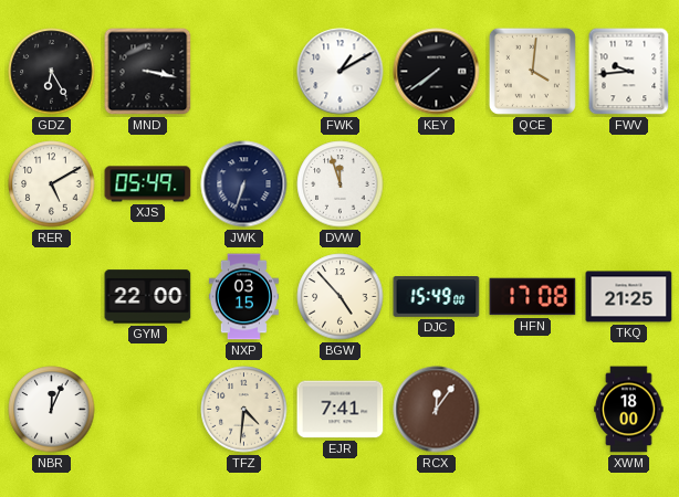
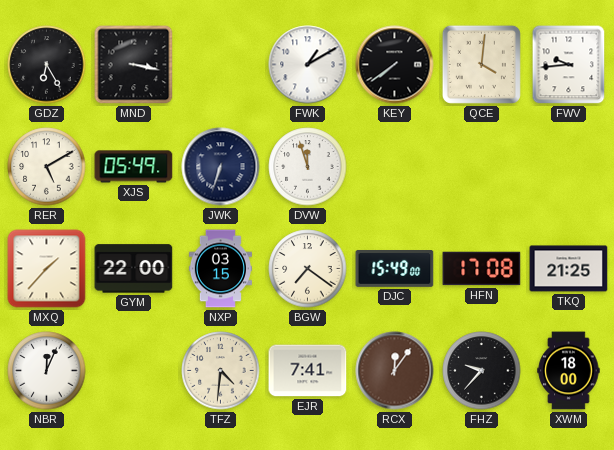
MXQ: none -> 1:37 (47, 269)
BGW: 4:53 -> 7:21 (308, 269)
FHZ: none -> 9:37 (482, 371)
